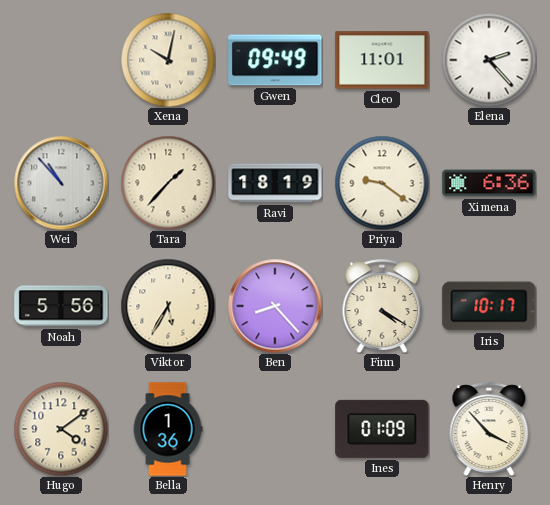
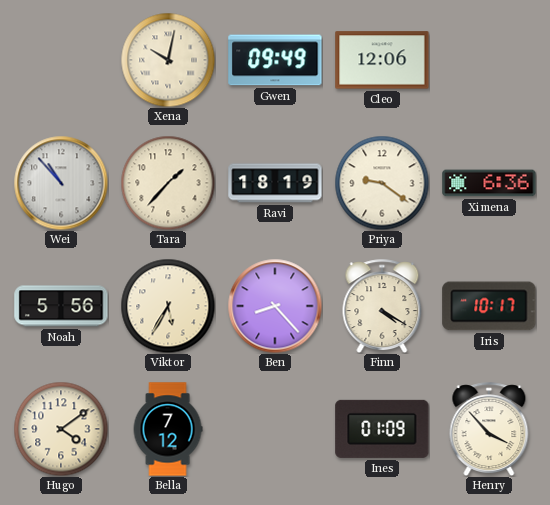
Cleo: 11:01 -> 12:06 (382, 60)
Elena: 2:23 -> none (489, 60)
Bella: 1:36 -> 7:12 (168, 429)
